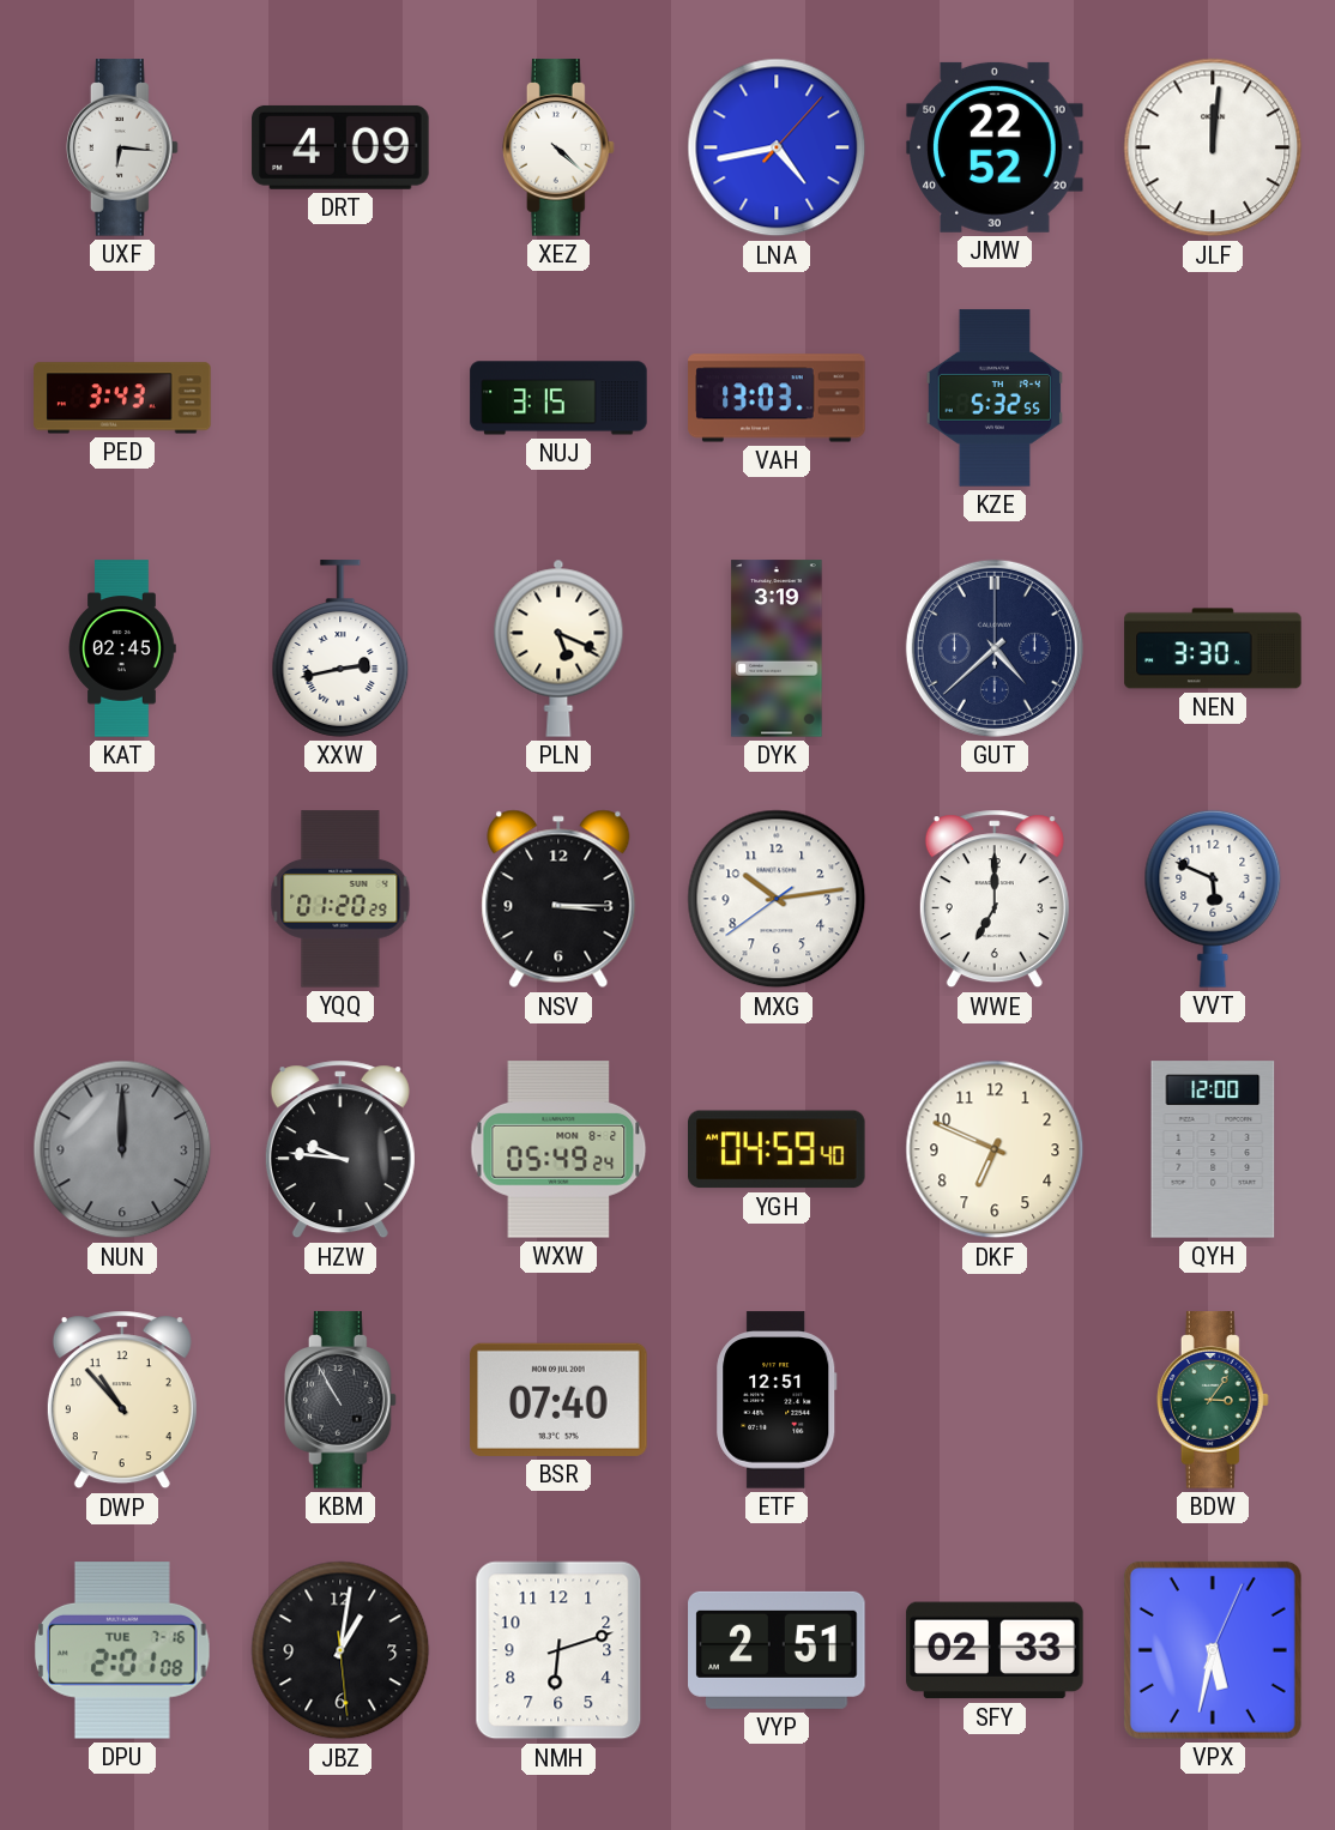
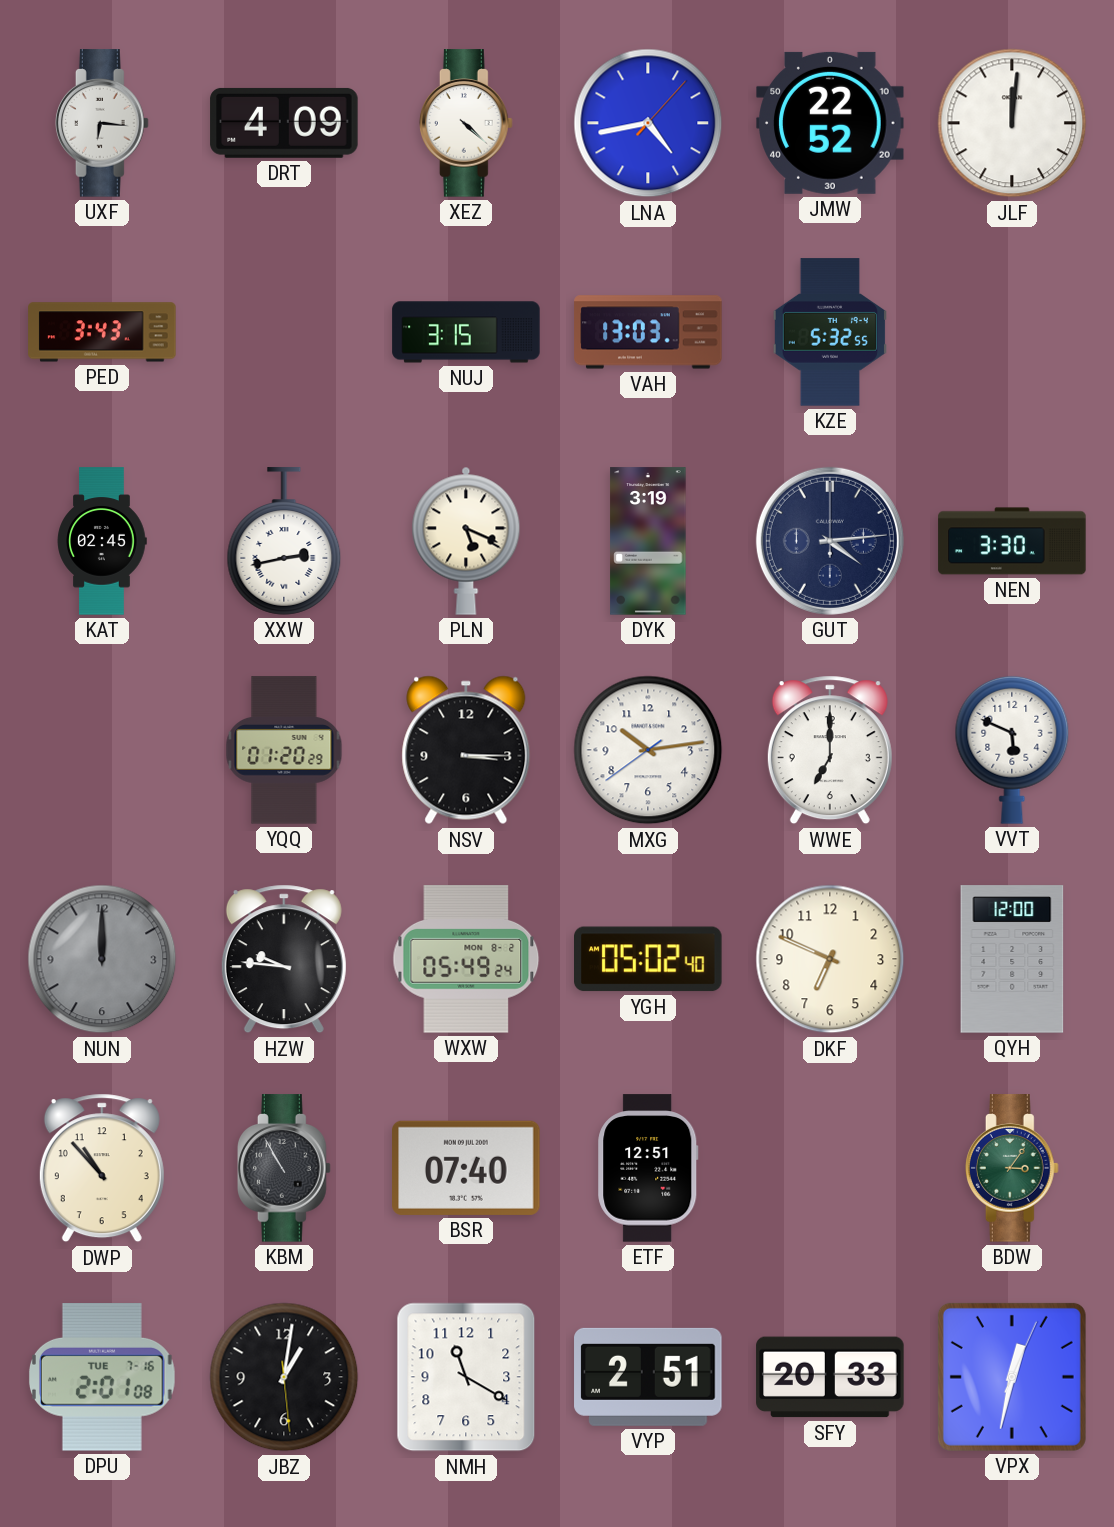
GUT: 4:38 -> 4:14 (830, 541)
YGH: 04:59 -> 05:02 (648, 959)
NMH: 6:12 -> 11:20 (466, 1377)
SFY: 02:33 -> 20:33 (830, 1377)
VPX: 5:32 -> 12:32 (1012, 1377)
